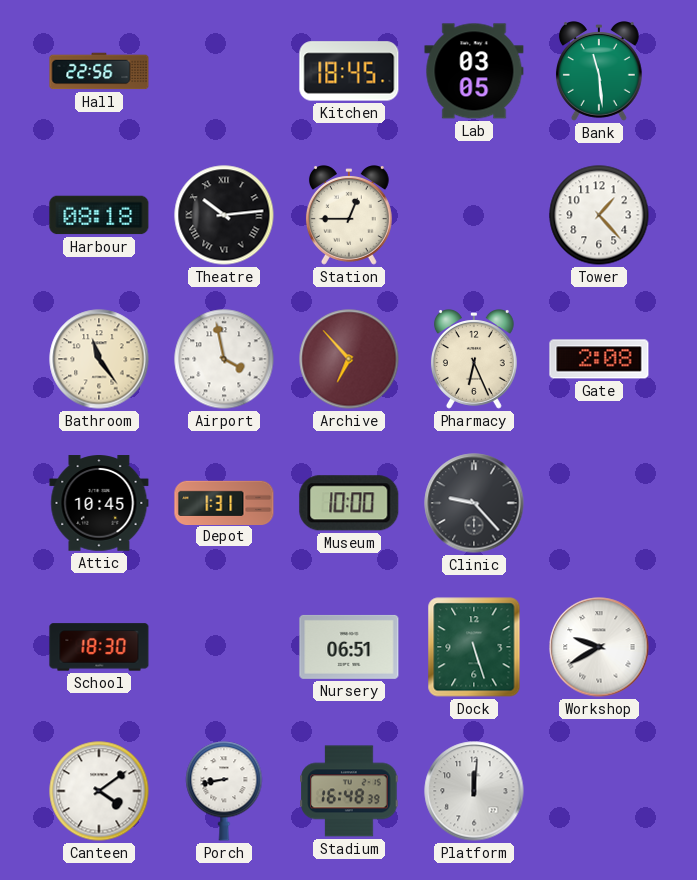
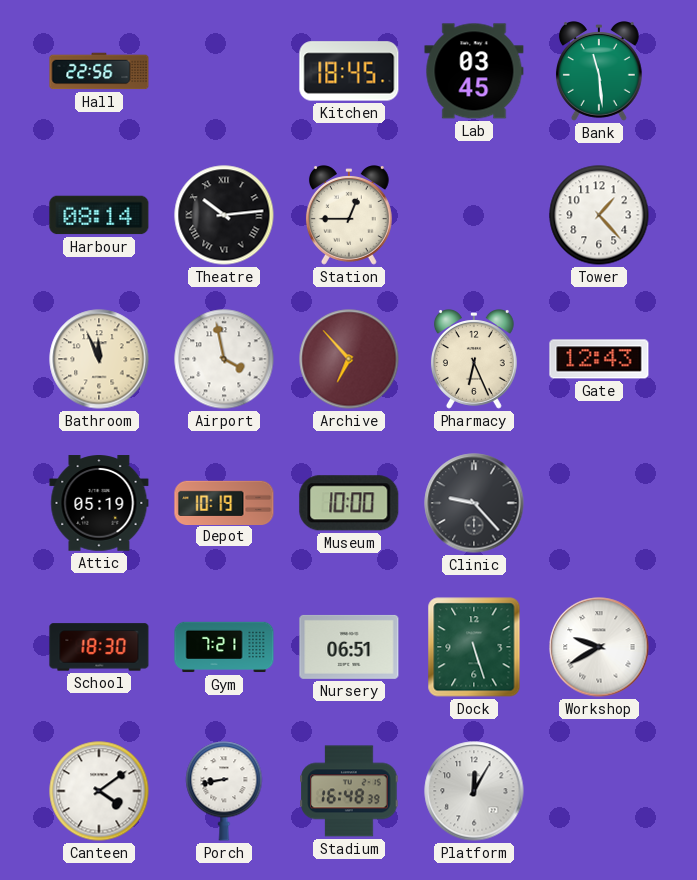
Lab: 03:05 -> 03:45 (474, 71)
Harbour: 08:18 -> 08:14 (99, 215)
Bathroom: 11:24 -> 11:56 (99, 359)
Gate: 2:08 -> 12:43 (599, 359)
Attic: 10:45 -> 05:19 (99, 503)
Depot: 1:31 -> 10:19 (224, 502)
Gym: none -> 7:21 (224, 647)
Platform: 12:01 -> 12:05 (474, 791)
